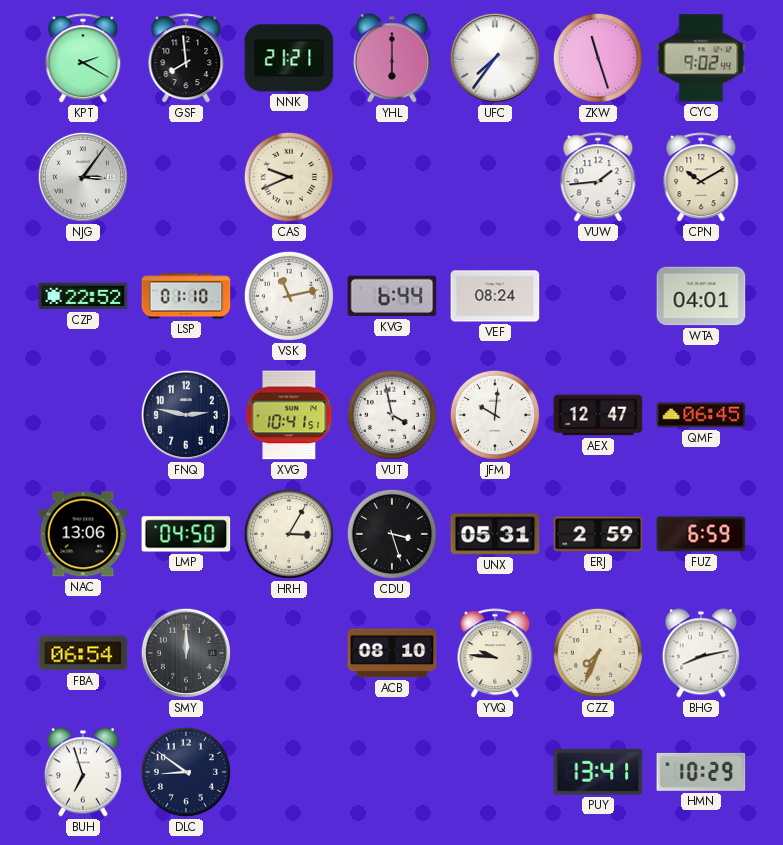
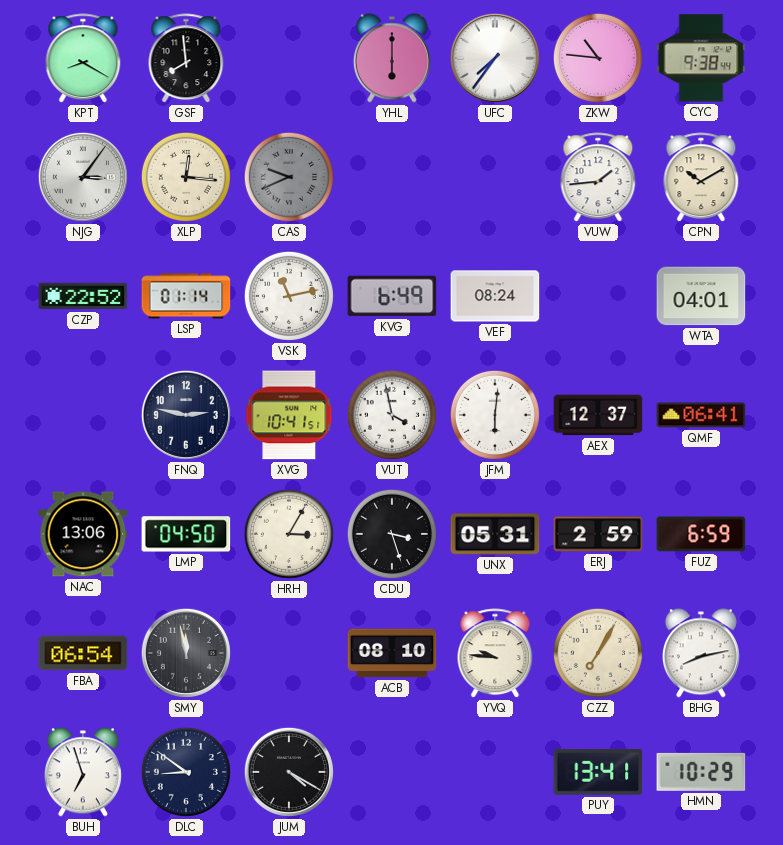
KPT: 2:20 -> 8:20 (83, 59)
NNK: 21:21 -> none (289, 58)
ZKW: 11:27 -> 10:46 (598, 58)
CYC: 9:02 -> 9:38 (701, 58)
XLP: none -> 12:16 (186, 177)
CAS dial: cream -> grey (289, 177)
LSP: 01:10 -> 01:14 (186, 296)
KVG: 6:44 -> 6:49 (392, 296)
JFM: 10:01 -> 6:01 (495, 415)
AEX: 12:47 -> 12:37 (598, 415)
QMF: 06:45 -> 06:41 (701, 415)
SMY: 12:00 -> 11:58 (186, 653)
CZZ: 7:34 -> 7:05 (598, 653)
JUM: none -> 4:20 (289, 772)
